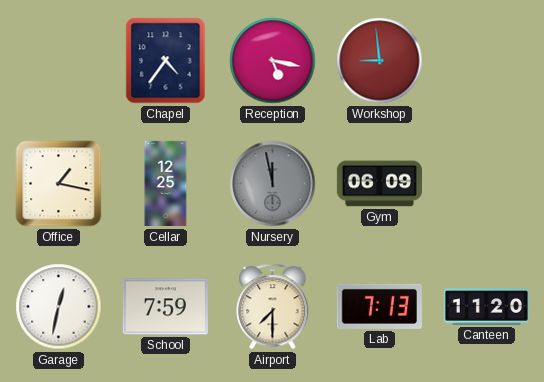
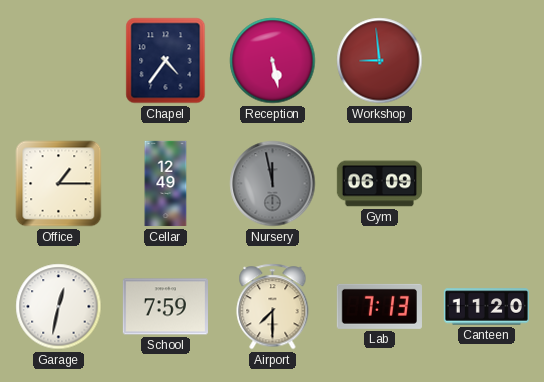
Reception: 5:17 -> 5:28 (273, 61)
Office: 1:17 -> 1:15 (59, 184)
Cellar: 12:25 -> 12:49 (166, 184)
